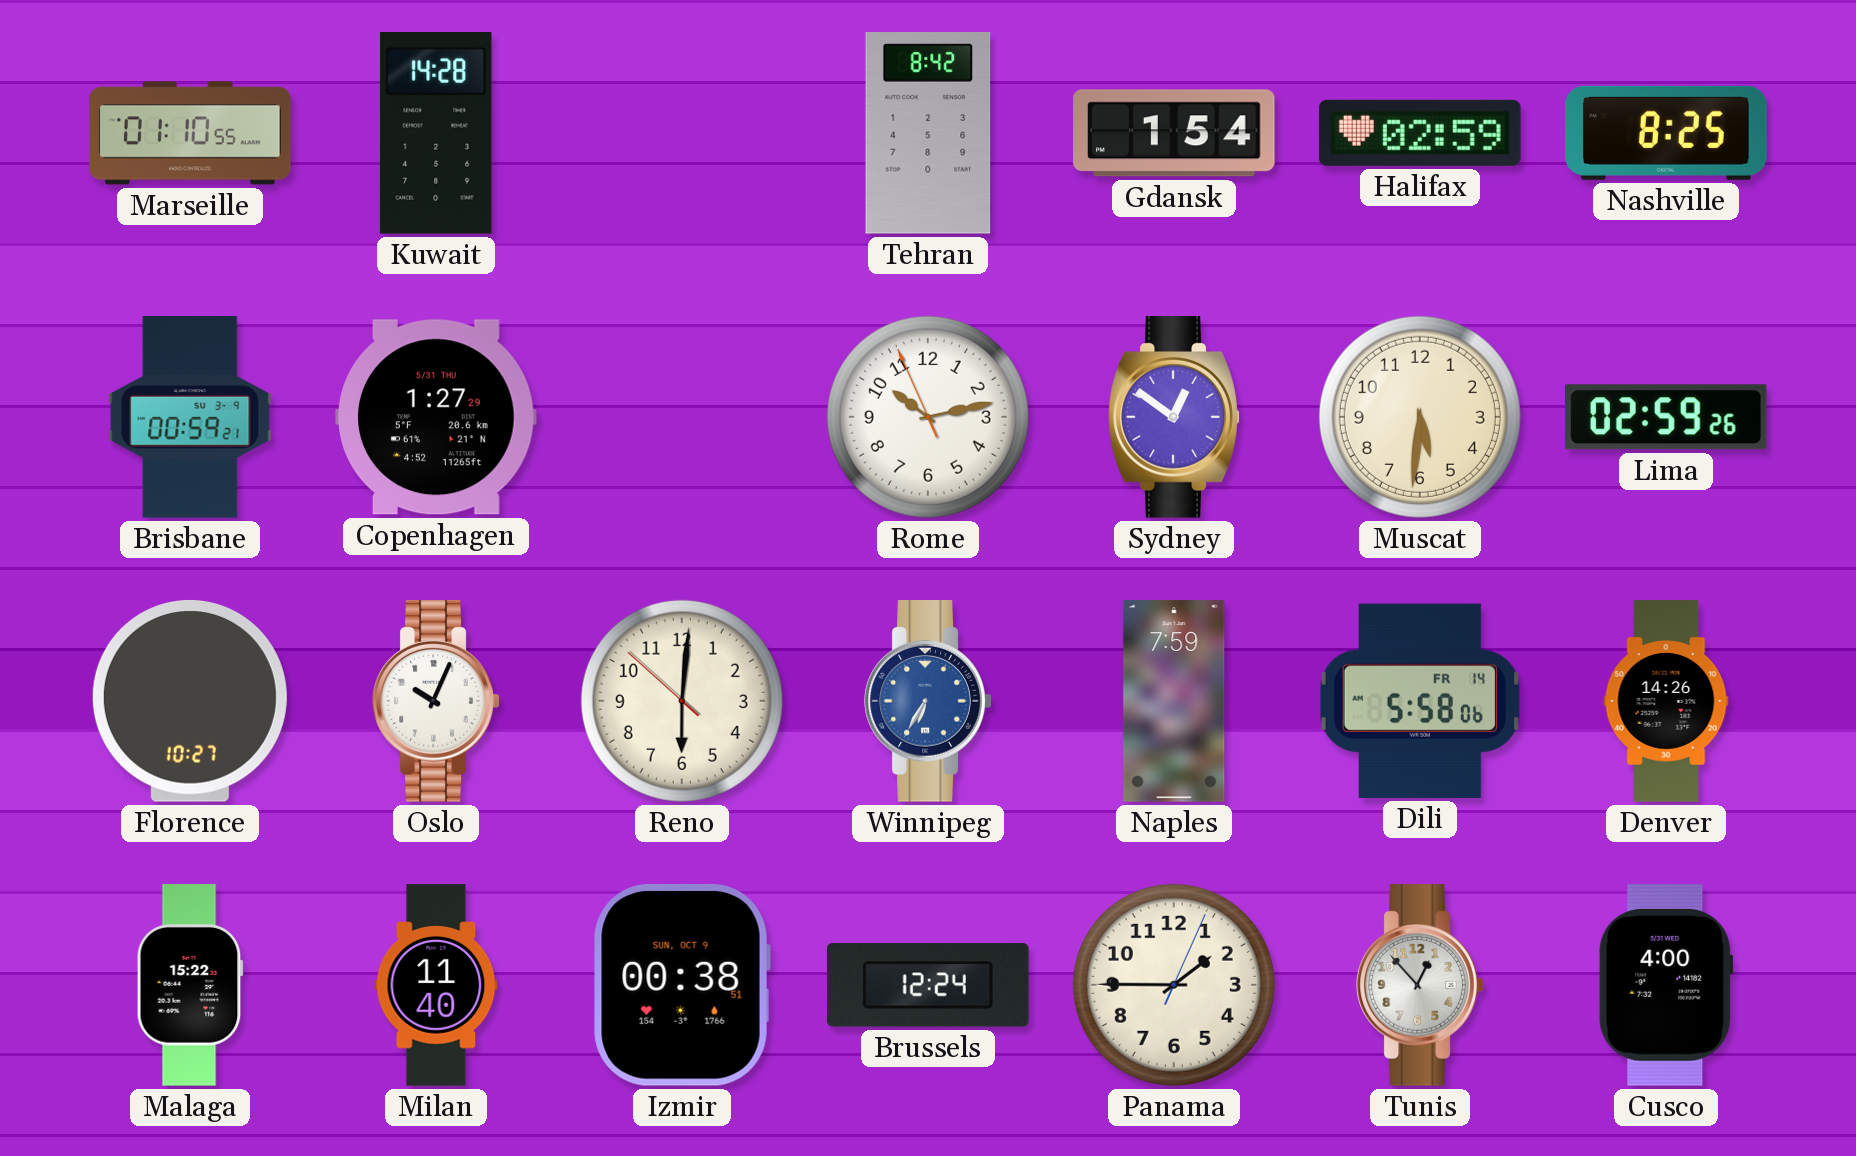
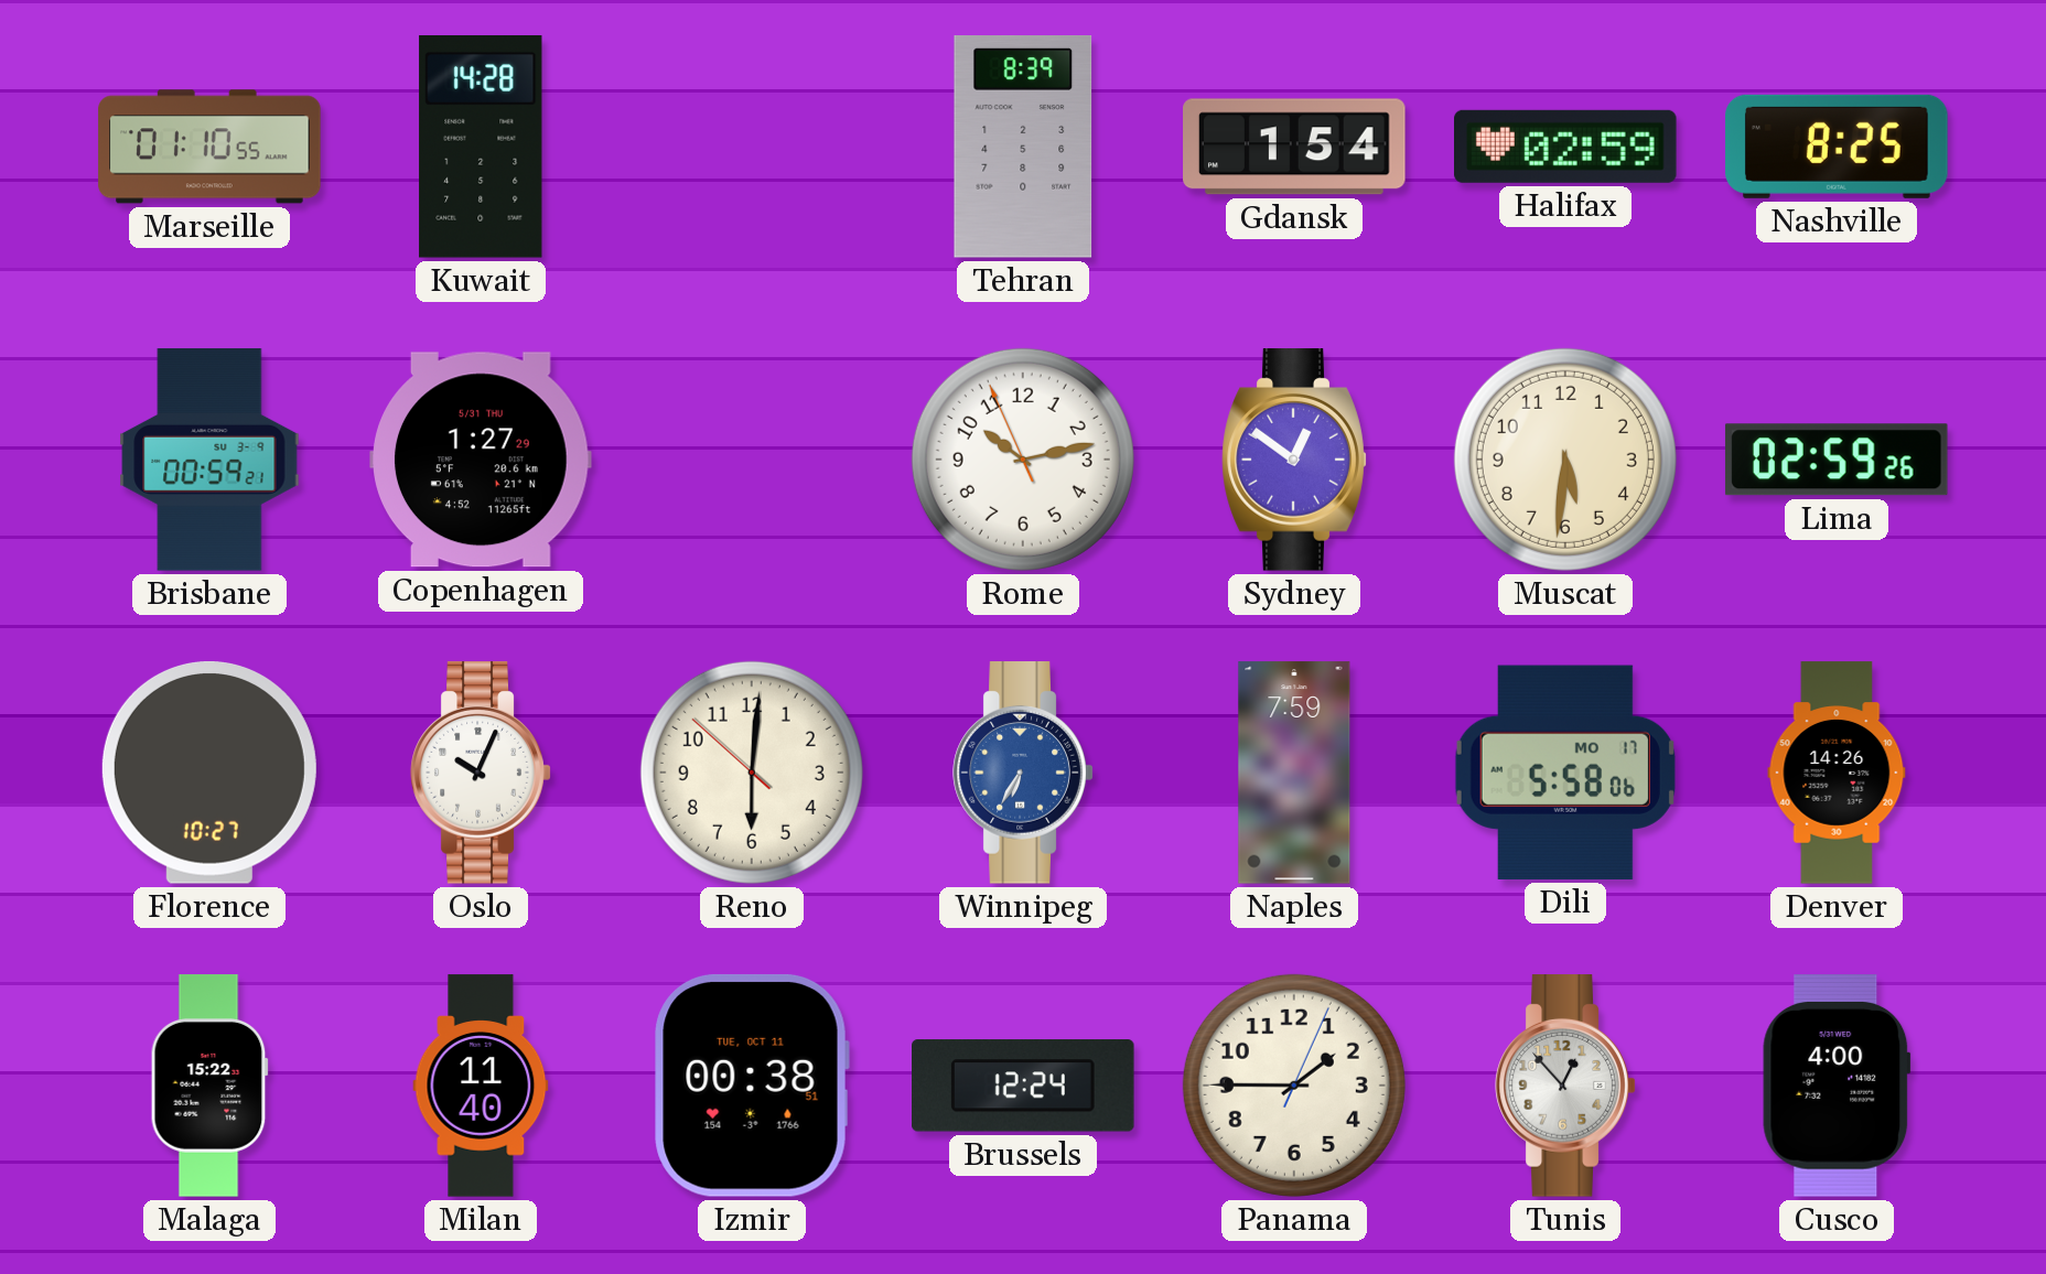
Tehran: 8:42 -> 8:39 (1023, 148)
Dili date: FR 14 -> MO 17 (1565, 773)
Izmir date: SUN, OCT 9 -> TUE, OCT 11 (752, 1086)
